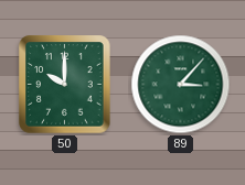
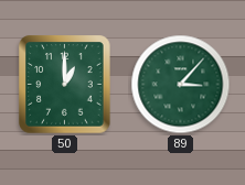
50: 10:00 -> 1:00 (65, 85)
